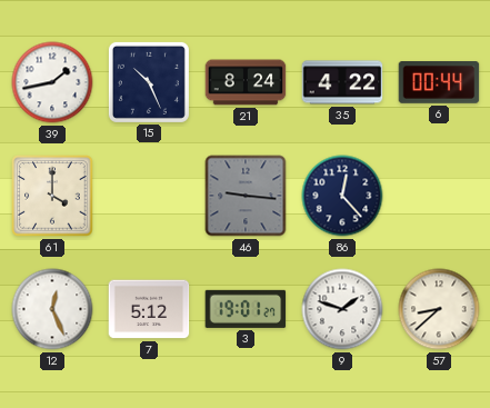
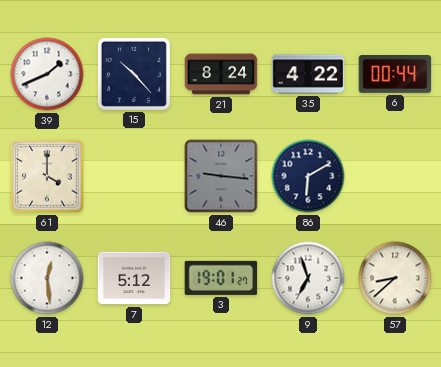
39: 1:43 -> 1:41 (47, 74)
15: 10:26 -> 10:23 (134, 74)
86: 12:23 -> 6:10 (308, 176)
12: 12:26 -> 12:29 (47, 278)
9: 1:48 -> 6:57 (308, 278)
